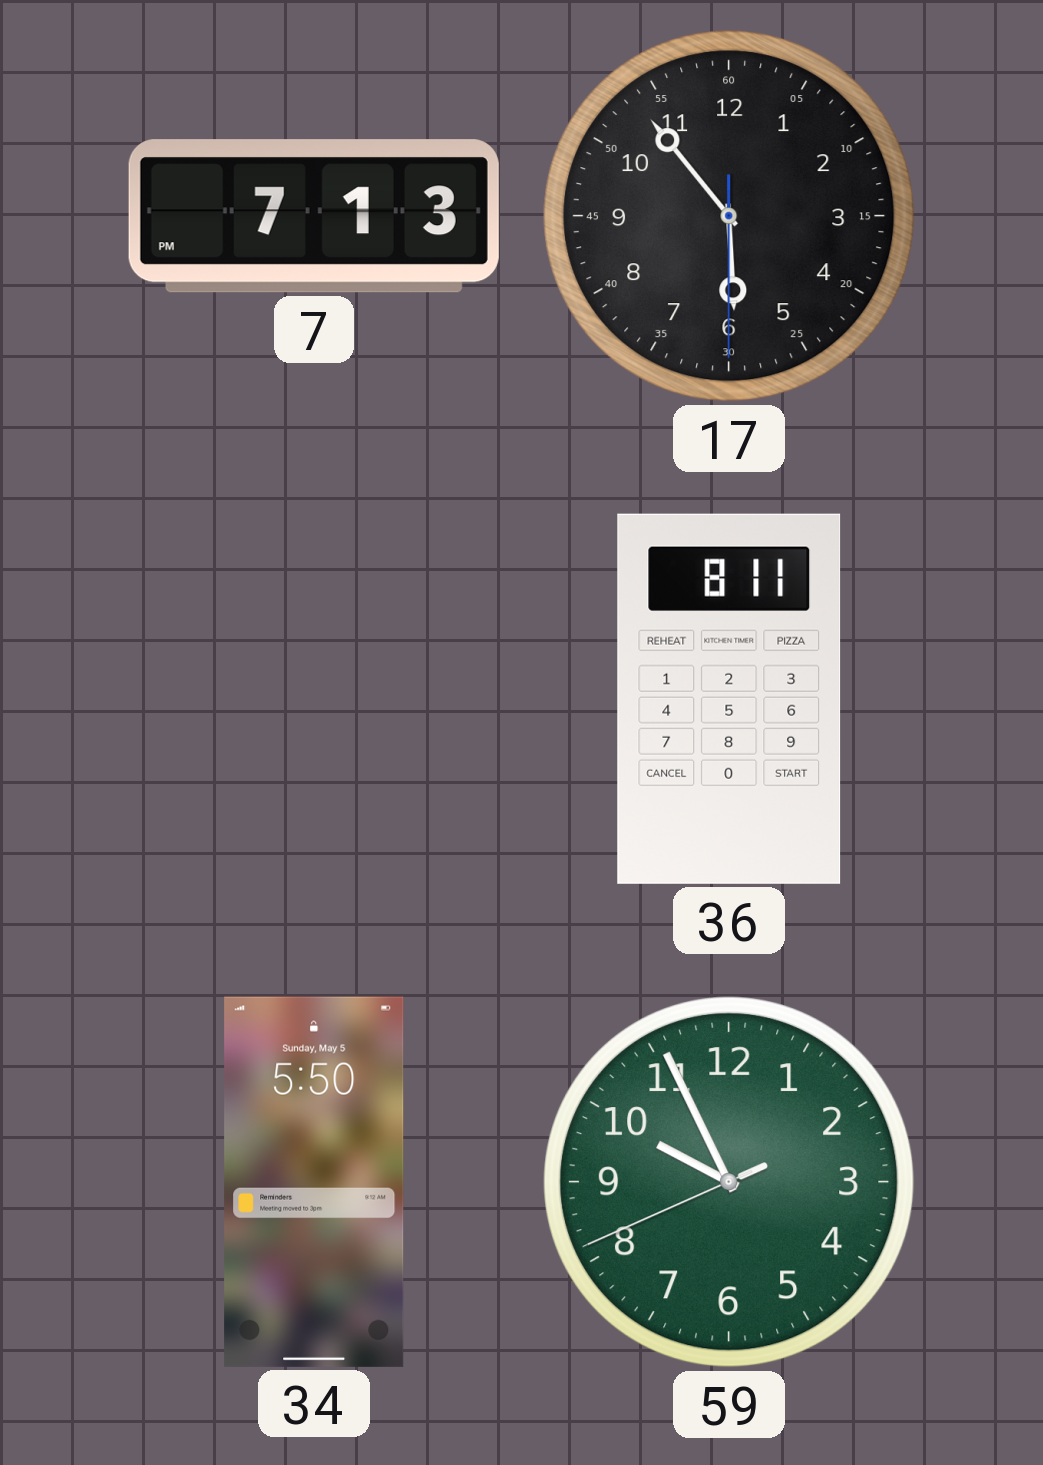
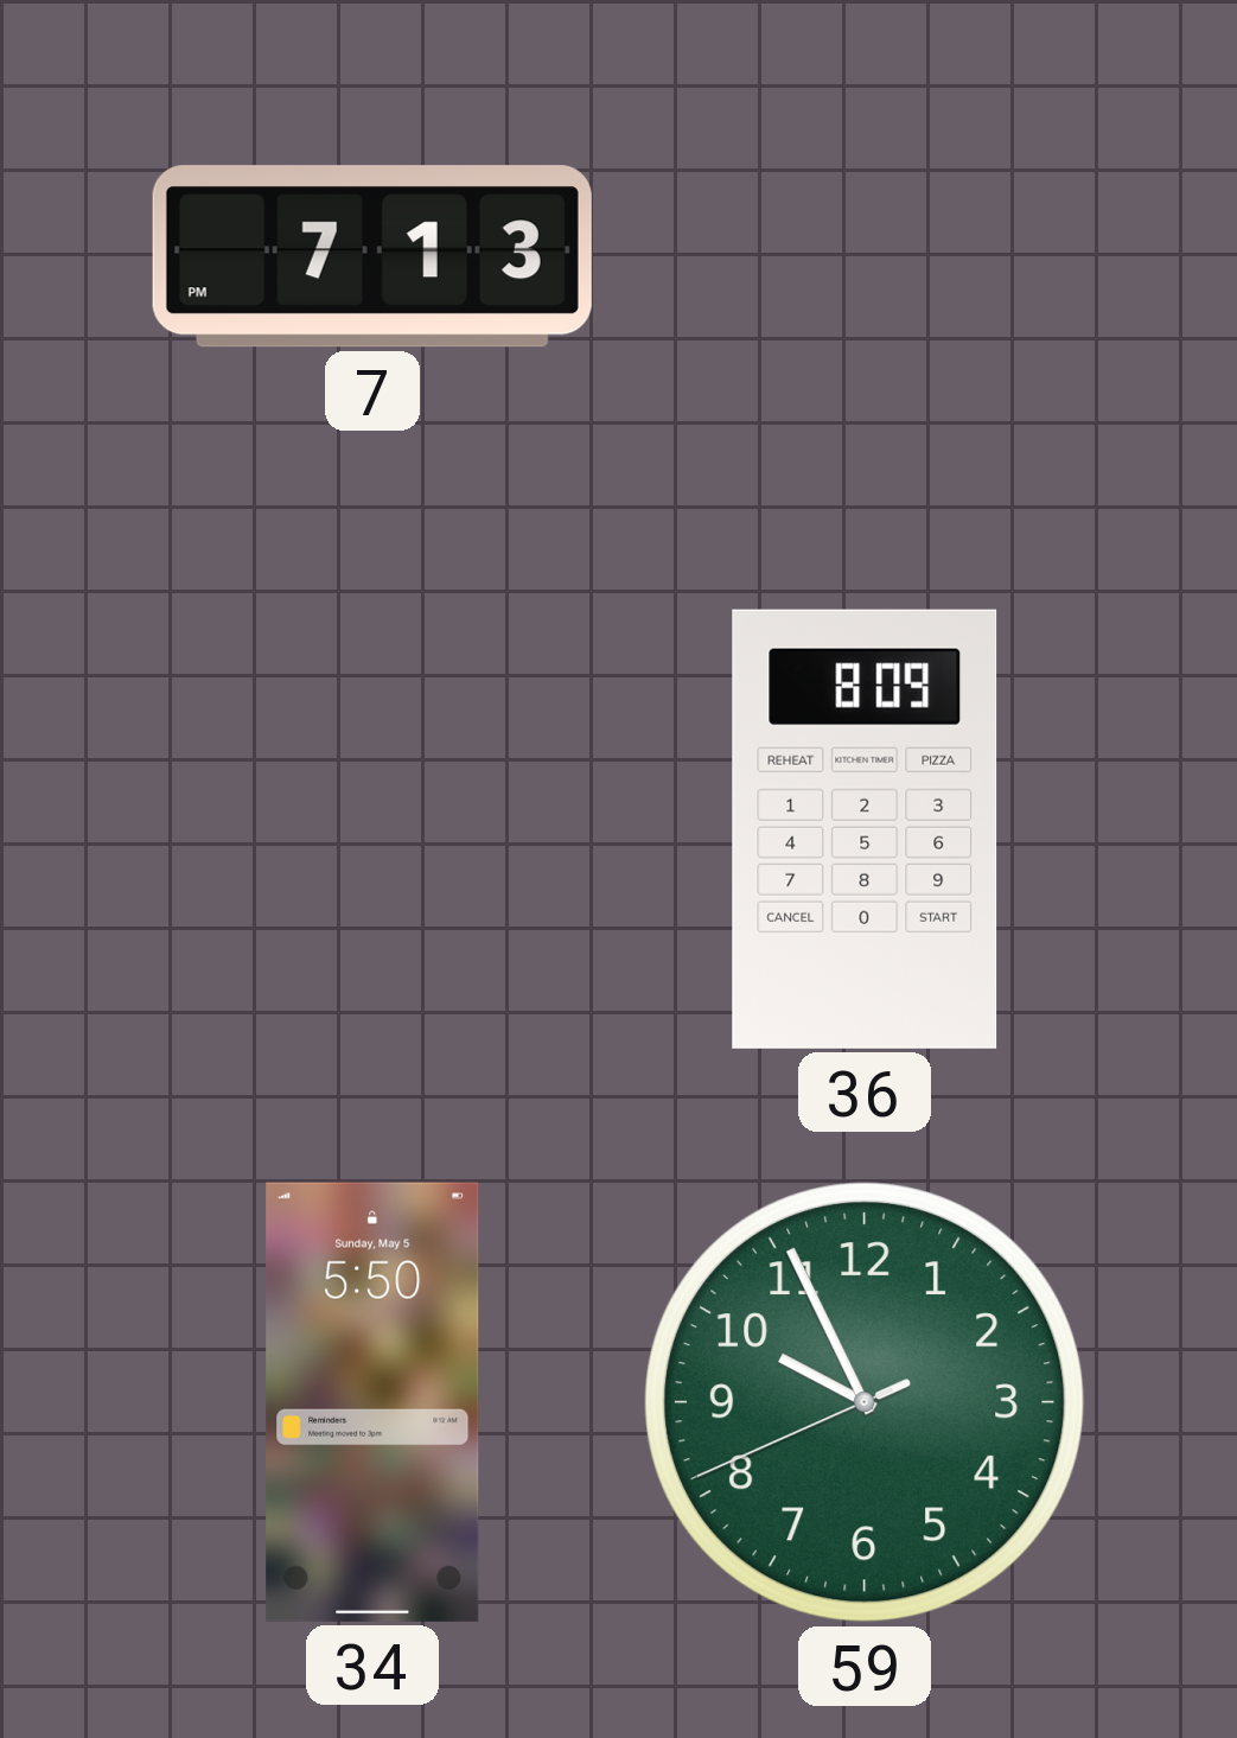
17: 5:53 -> none (730, 217)
36: 8:11 -> 8:09 (865, 829)
